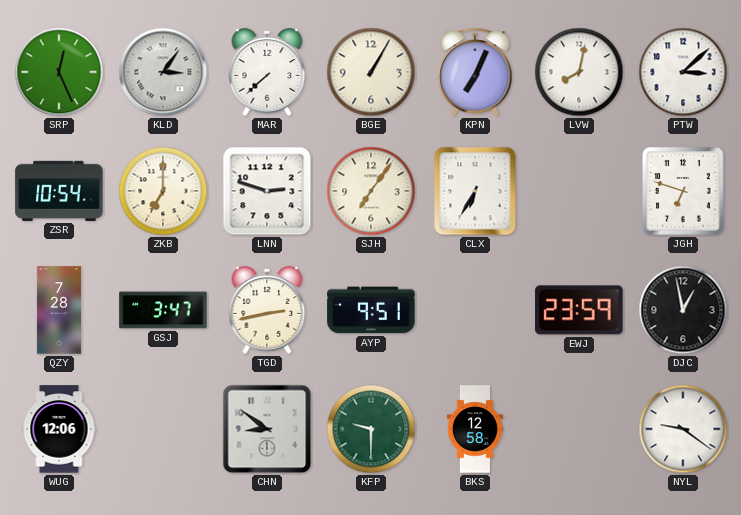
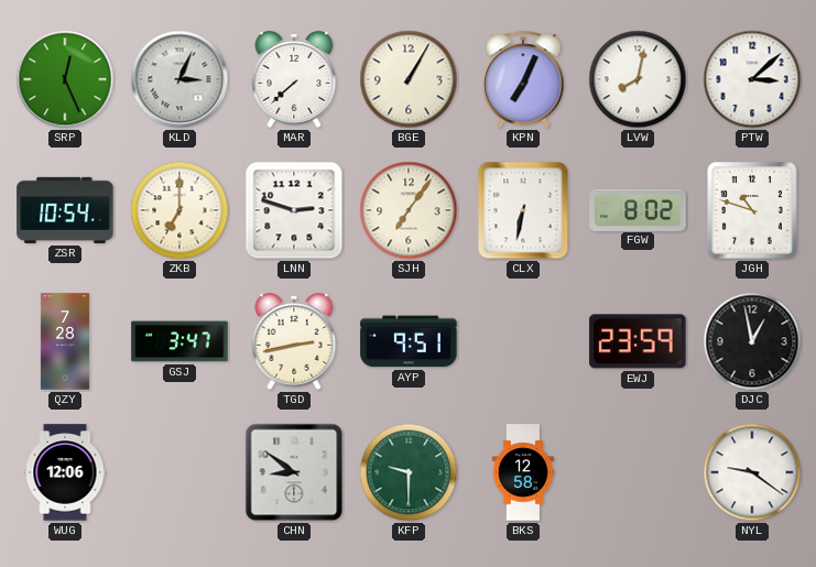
KLD: 3:06 -> 3:04 (179, 79)
CLX: 6:35 -> 6:32 (523, 210)
FGW: none -> 8:02 (638, 209)
JGH: 6:48 -> 10:48 (753, 211)
